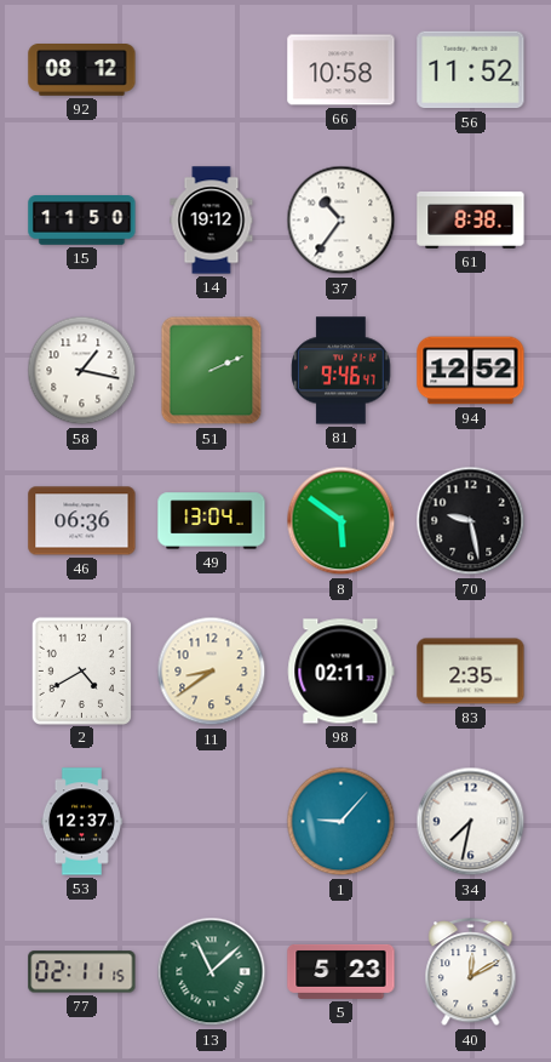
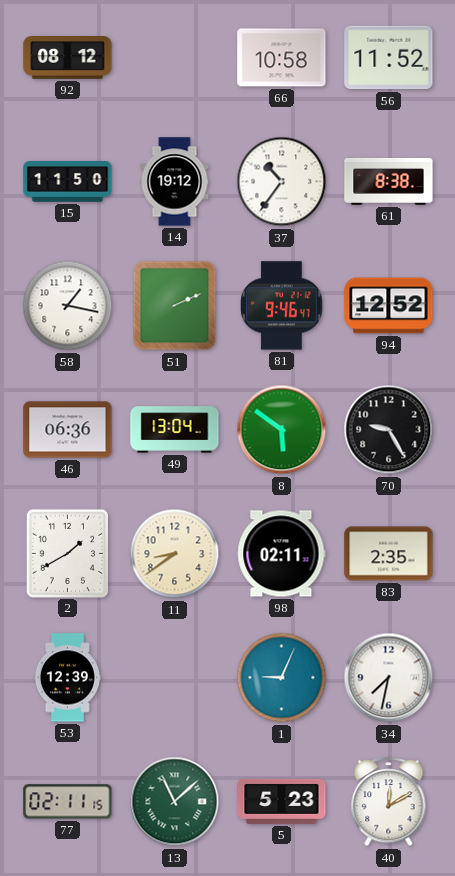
70: 9:28 -> 9:25 (389, 430)
2: 4:40 -> 1:40 (67, 553)
53: 12:37 -> 12:39 (67, 678)
1: 9:07 -> 9:04 (282, 678)
